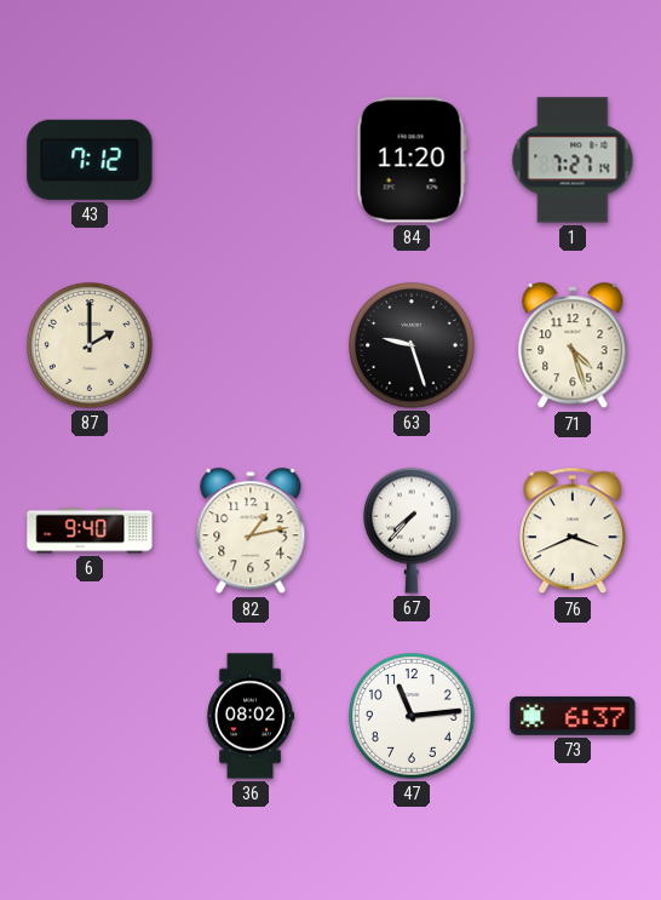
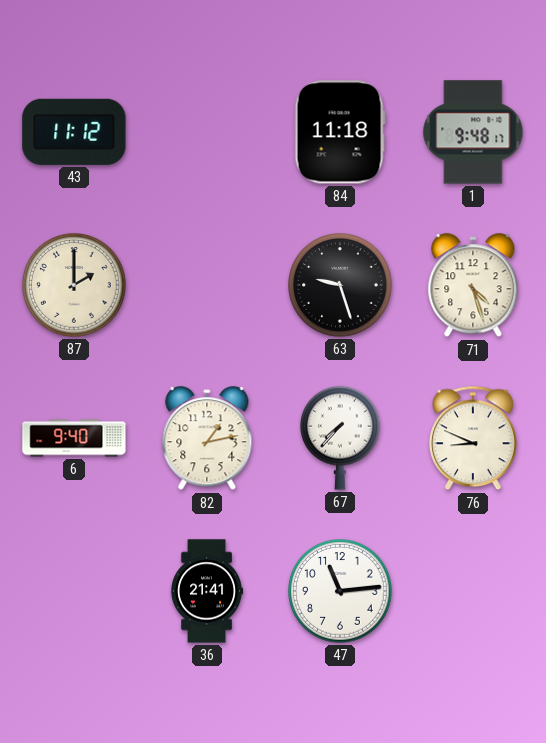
43: 7:12 -> 11:12 (74, 132)
84: 11:20 -> 11:18 (340, 132)
1: 7:27 -> 9:48 (473, 132)
76: 3:41 -> 8:49 (473, 438)
36: 08:02 -> 21:41 (207, 591)
73: 6:37 -> none (573, 716)
